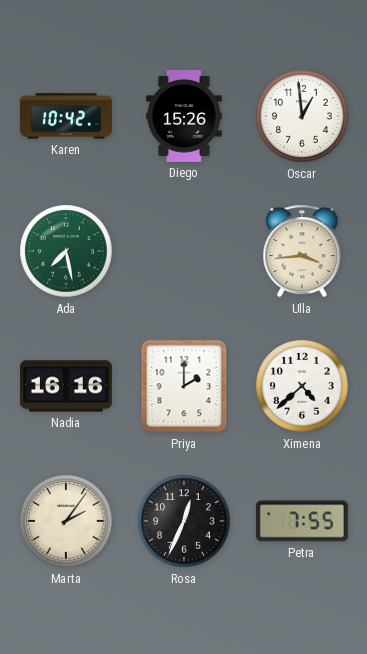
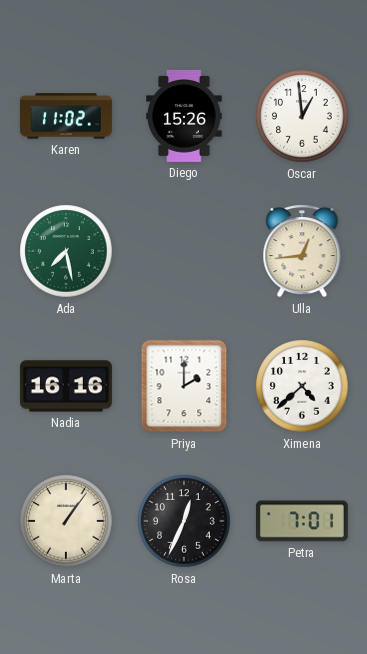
Karen: 10:42 -> 11:02 (66, 116)
Ulla: 3:44 -> 12:44 (302, 251)
Marta: 2:06 -> 1:06 (66, 521)
Petra: 7:55 -> 7:01 (302, 521)
